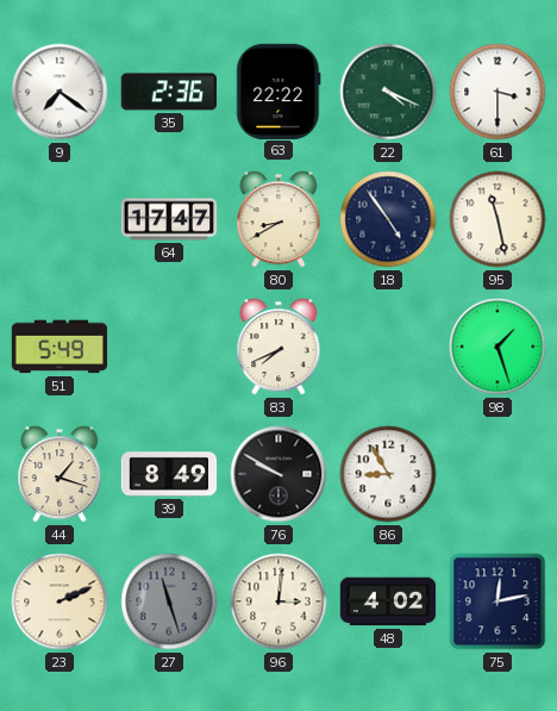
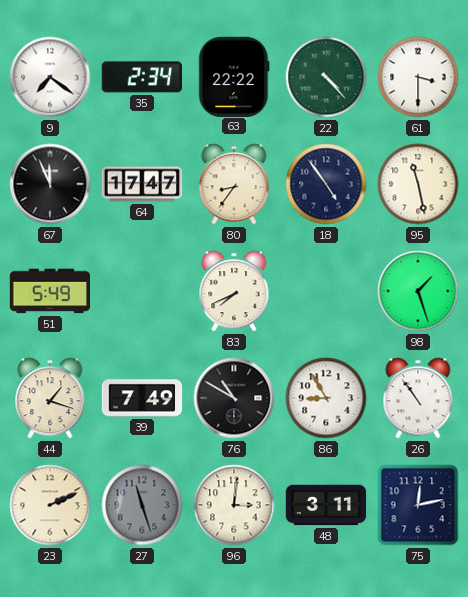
35: 2:36 -> 2:34 (141, 77)
22: 4:19 -> 4:23 (326, 77)
67: none -> 11:56 (50, 184)
80: 8:40 -> 8:36 (234, 184)
39: 8:49 -> 7:49 (142, 398)
76: 9:50 -> 10:50 (234, 398)
26: none -> 10:54 (418, 398)
48: 4:02 -> 3:11 (326, 505)
